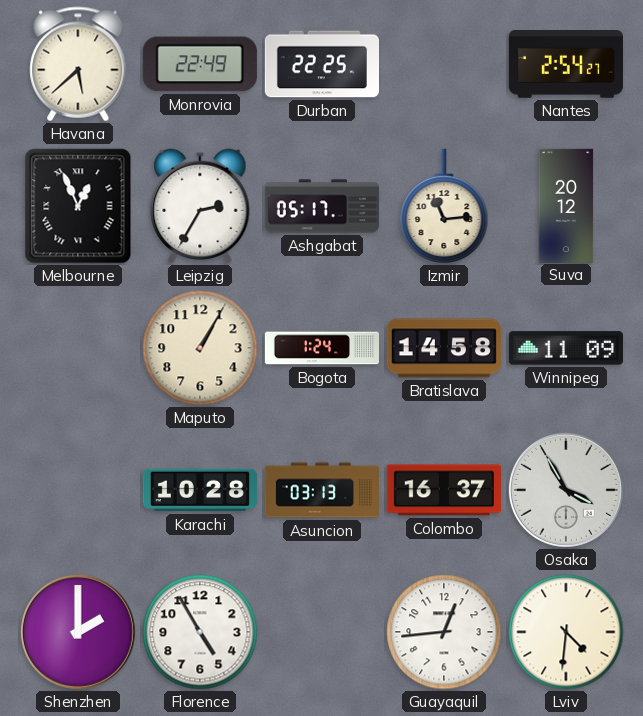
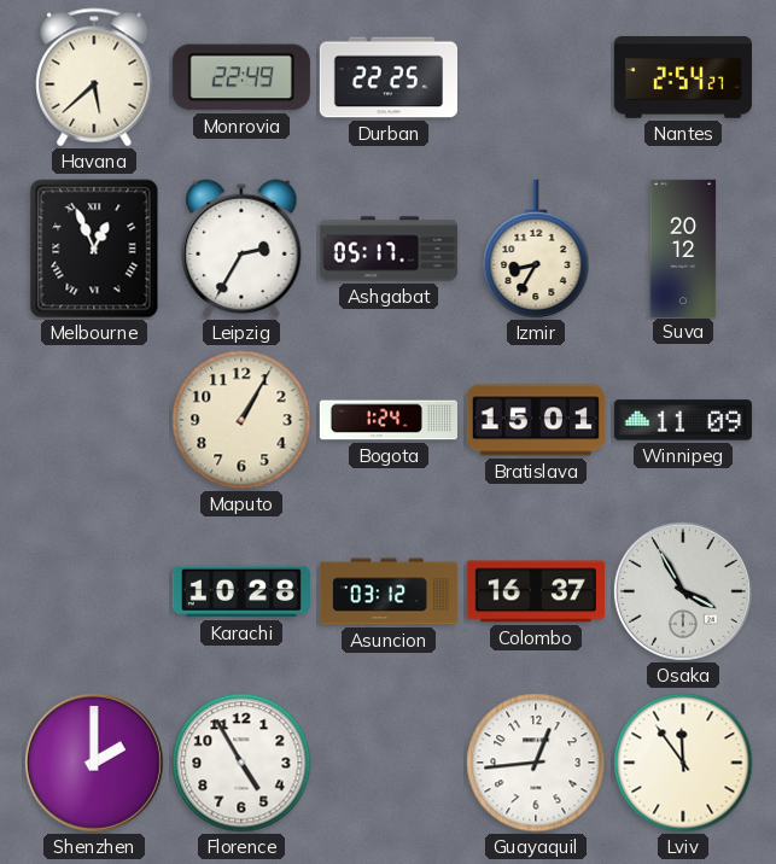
Izmir: 11:14 -> 8:35 (536, 249)
Bratislava: 14:58 -> 15:01 (535, 420)
Asuncion: 03:13 -> 03:12 (387, 591)
Lviv: 4:31 -> 11:54 (683, 763)
